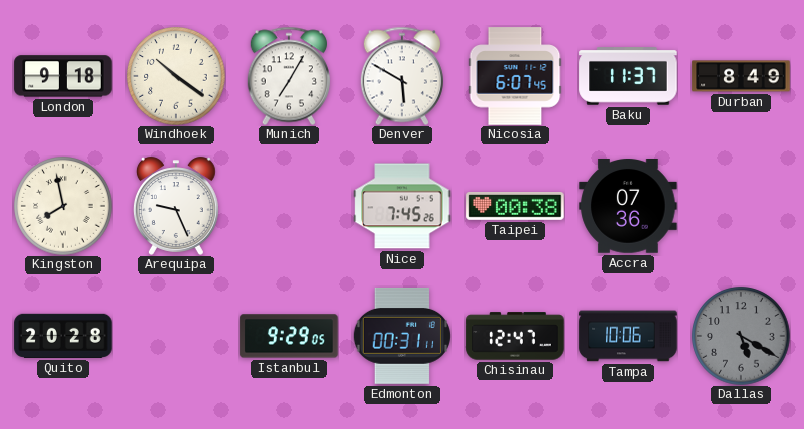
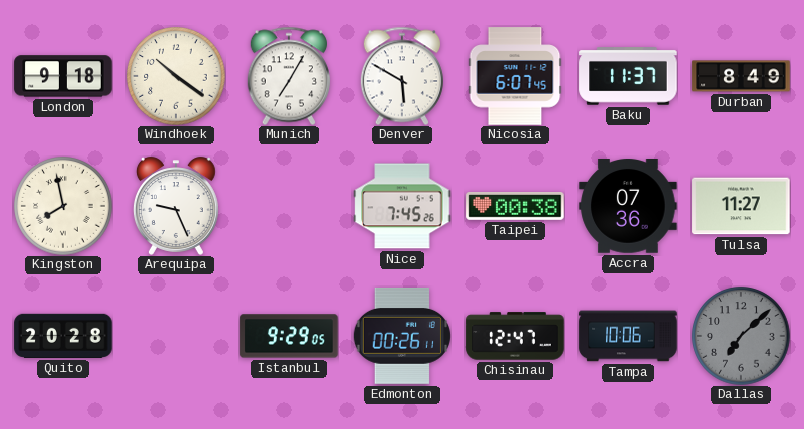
Tulsa: none -> 11:27 (741, 206)
Edmonton: 00:31 -> 00:26 (402, 336)
Dallas: 5:20 -> 7:08 (741, 336)
